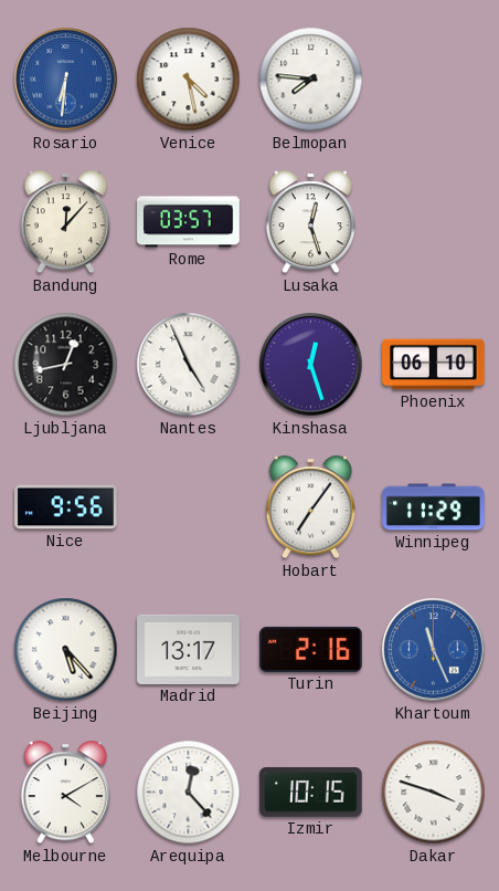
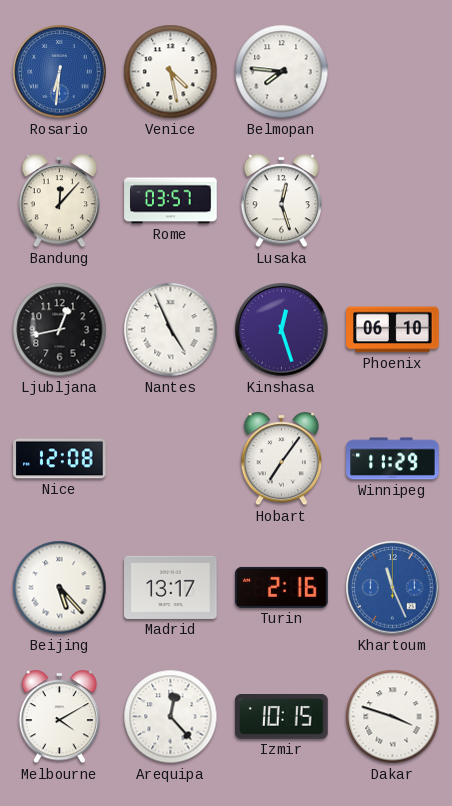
Nice: 9:56 -> 12:08 (60, 459)
